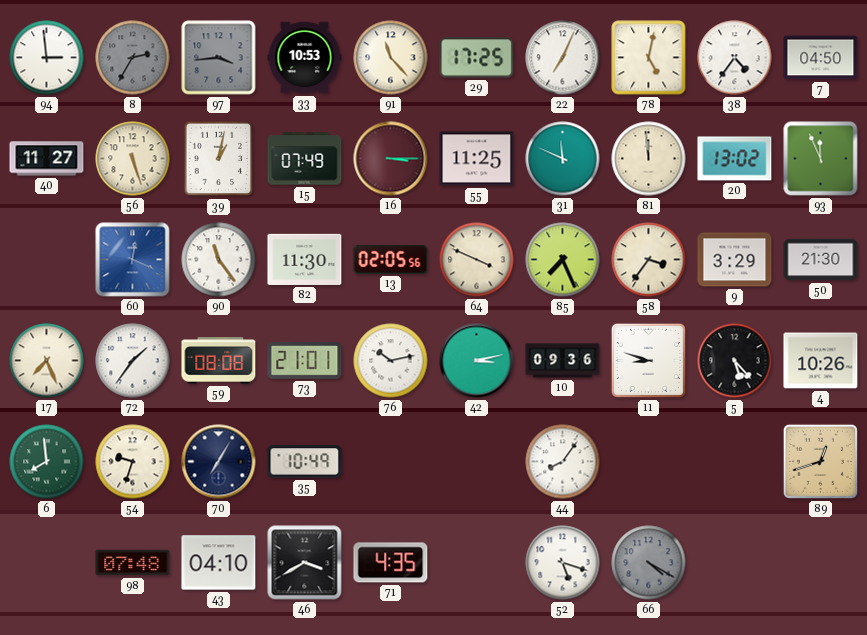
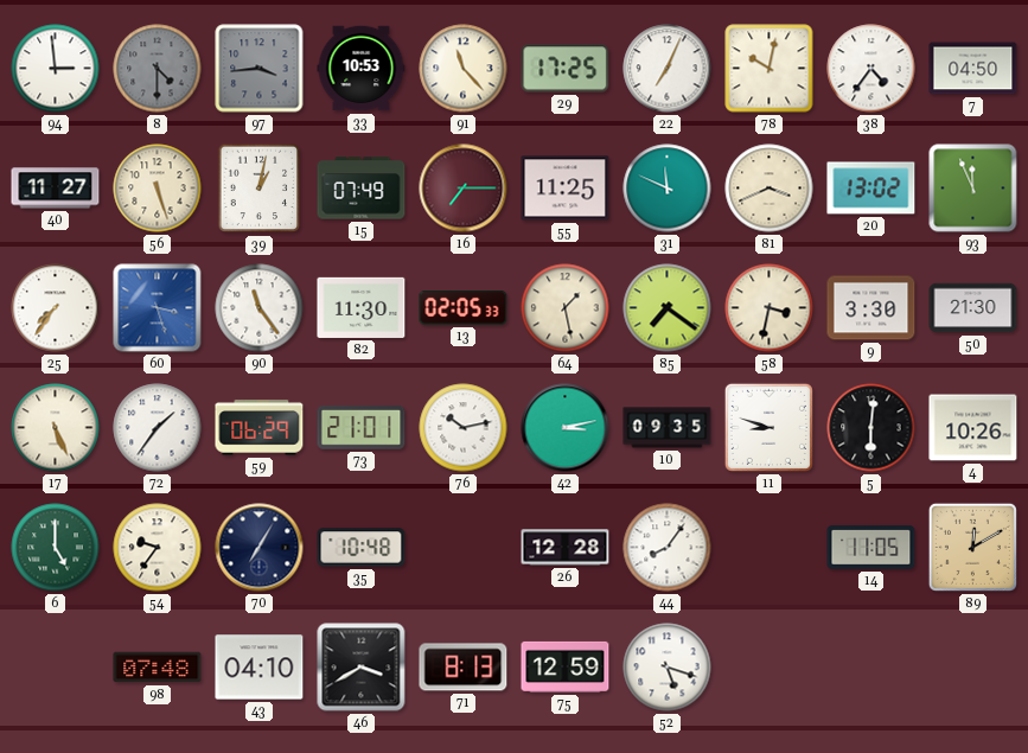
8: 2:35 -> 4:30 (158, 69)
78: 5:02 -> 10:02 (770, 69)
16: 3:15 -> 7:15 (464, 189)
81: 11:59 -> 3:41 (770, 189)
25: none -> 7:36 (56, 308)
60: 12:19 -> 3:27 (158, 308)
13: 02:05:56 -> 02:05:33 (464, 307)
64: 3:49 -> 1:28 (566, 308)
85: 7:26 -> 7:21 (668, 308)
58: 3:36 -> 3:32 (770, 308)
9: 3:29 -> 3:30 (871, 308)
17: 7:26 -> 5:26 (56, 428)
59: 08:08 -> 06:29 (260, 428)
10: 09:36 -> 09:35 (668, 428)
5: 5:23 -> 6:01 (871, 428)
6: 7:59 -> 5:00 (56, 548)
54: 9:33 -> 9:36 (158, 548)
35: 10:49 -> 10:48 (362, 548)
26: none -> 12:28 (566, 548)
14: none -> 11:05 (871, 548)
89: 12:42 -> 12:10 (972, 547)
71: 4:35 -> 8:13 (464, 668)
75: none -> 12:59 (566, 666)
66: 4:20 -> none (649, 563)
